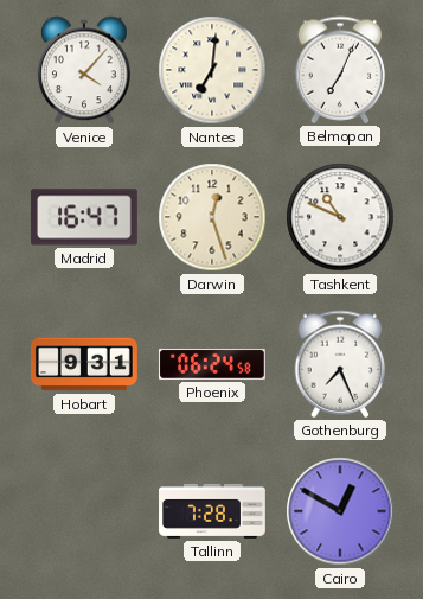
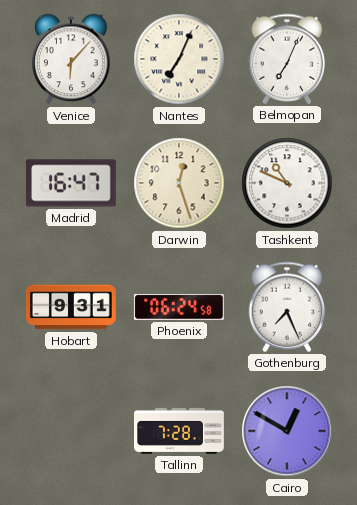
Venice: 4:07 -> 6:07 (72, 59)
Nantes: 7:01 -> 7:04 (179, 59)
